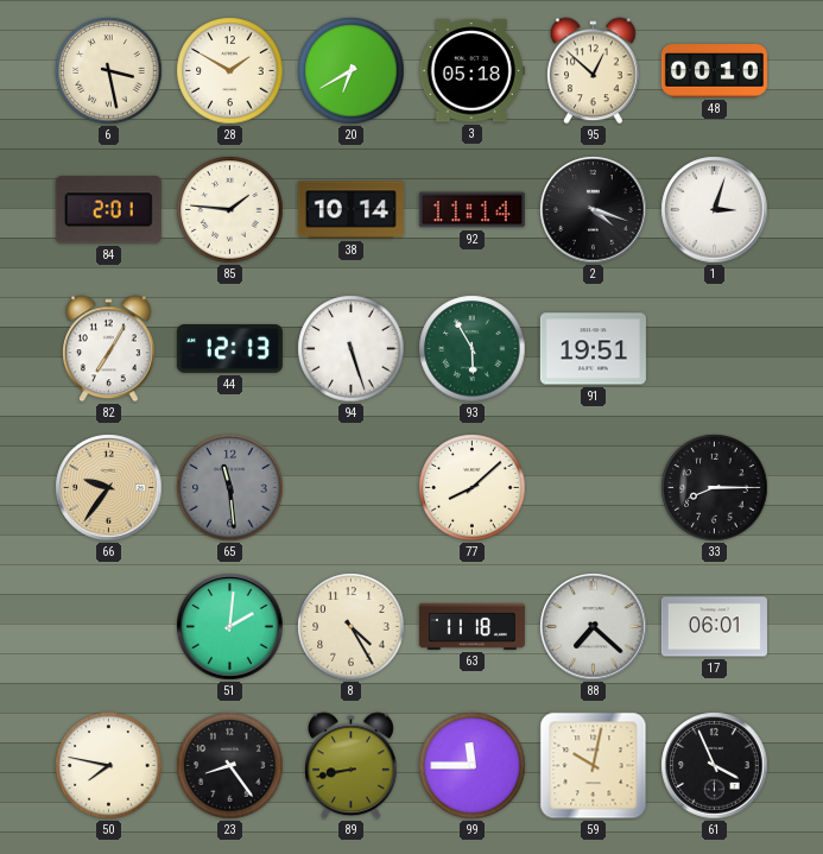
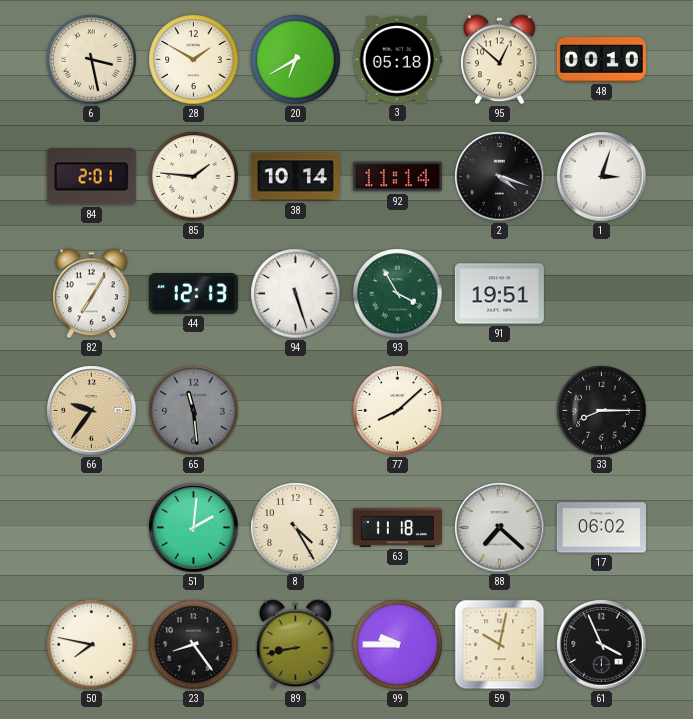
93: 5:55 -> 3:55 (398, 294)
17: 06:01 -> 06:02 (601, 528)
99: 11:45 -> 9:45 (398, 645)
